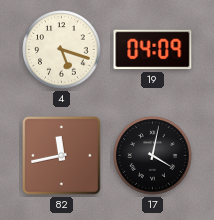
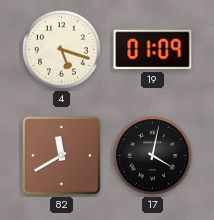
19: 04:09 -> 01:09 (153, 50)
82: 11:43 -> 11:40 (62, 156)
